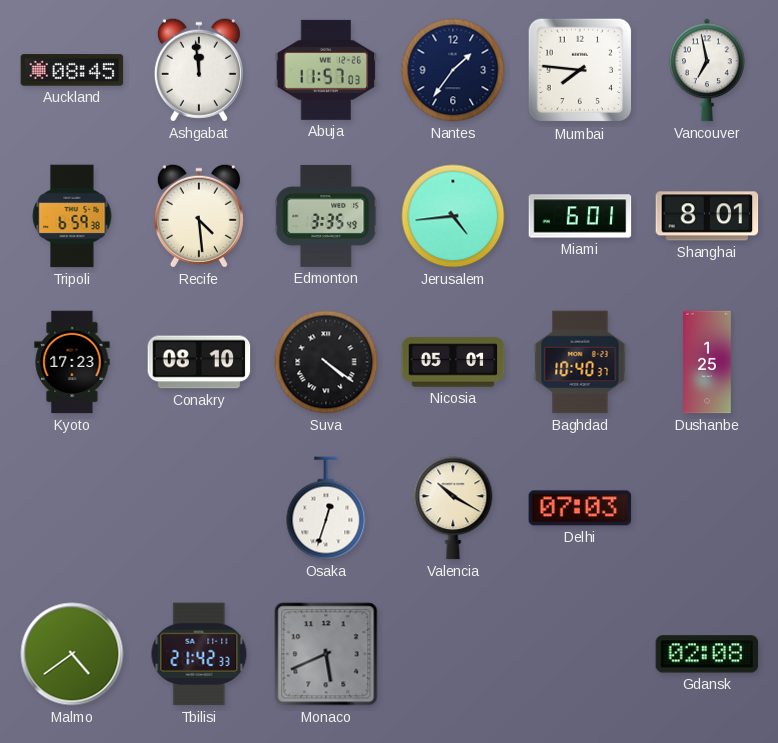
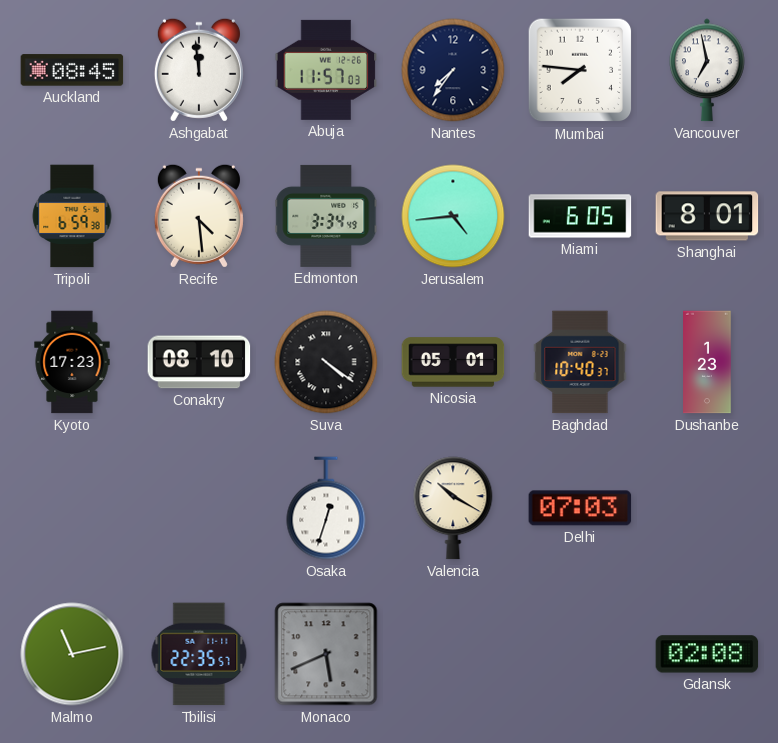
Nantes: 1:36 -> 7:36 (453, 70)
Edmonton: 3:35 -> 3:34 (326, 216)
Miami: 6:01 -> 6:05 (580, 216)
Dushanbe: 1:25 -> 1:23 (707, 362)
Malmo: 4:39 -> 11:13 (72, 654)
Tbilisi: 21:42 -> 22:35 (199, 654)
